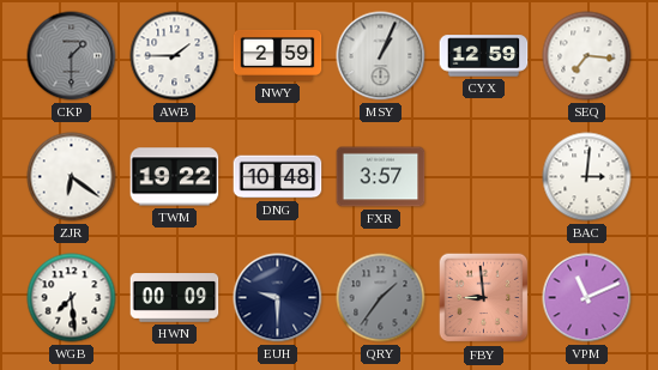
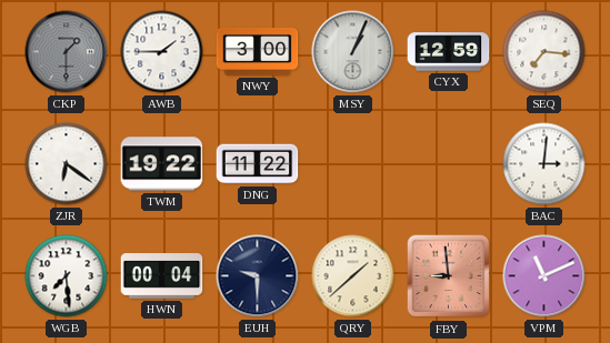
NWY: 2:59 -> 3:00 (258, 51)
DNG: 10:48 -> 11:22 (258, 164)
FXR: 3:57 -> none (381, 177)
HWN: 00:09 -> 00:04 (162, 276)
QRY: 1:36 -> 1:38 (353, 276)
QRY dial: grey -> cream (353, 276)
